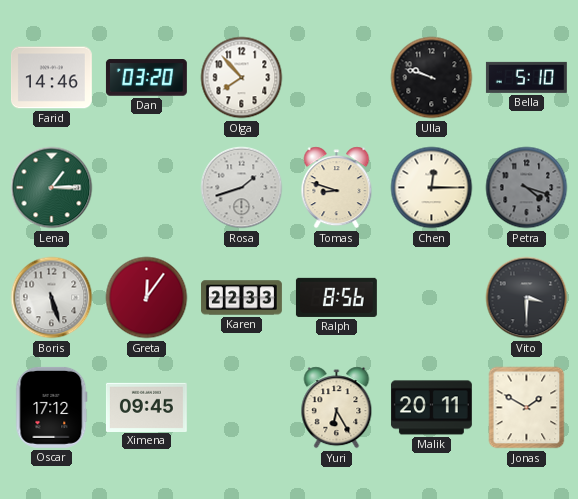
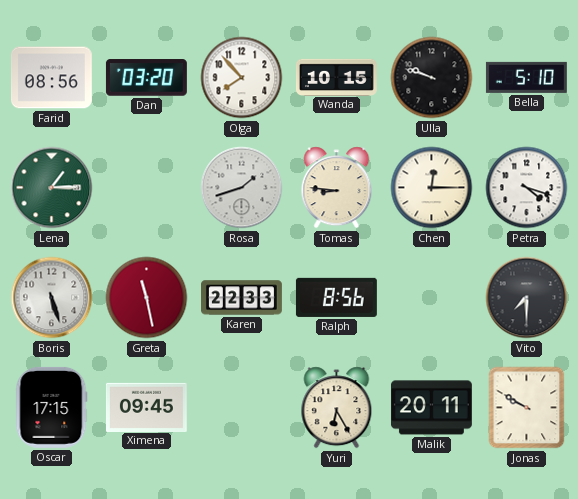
Farid: 14:46 -> 08:56 (51, 78)
Wanda: none -> 10:15 (336, 77)
Tomas: 8:48 -> 8:46 (337, 188)
Petra dial: grey -> white (527, 188)
Greta: 12:06 -> 11:28 (147, 298)
Vito: 3:30 -> 7:30 (527, 298)
Oscar: 17:12 -> 17:15 (52, 407)
Jonas: 1:50 -> 9:50 (527, 408)
